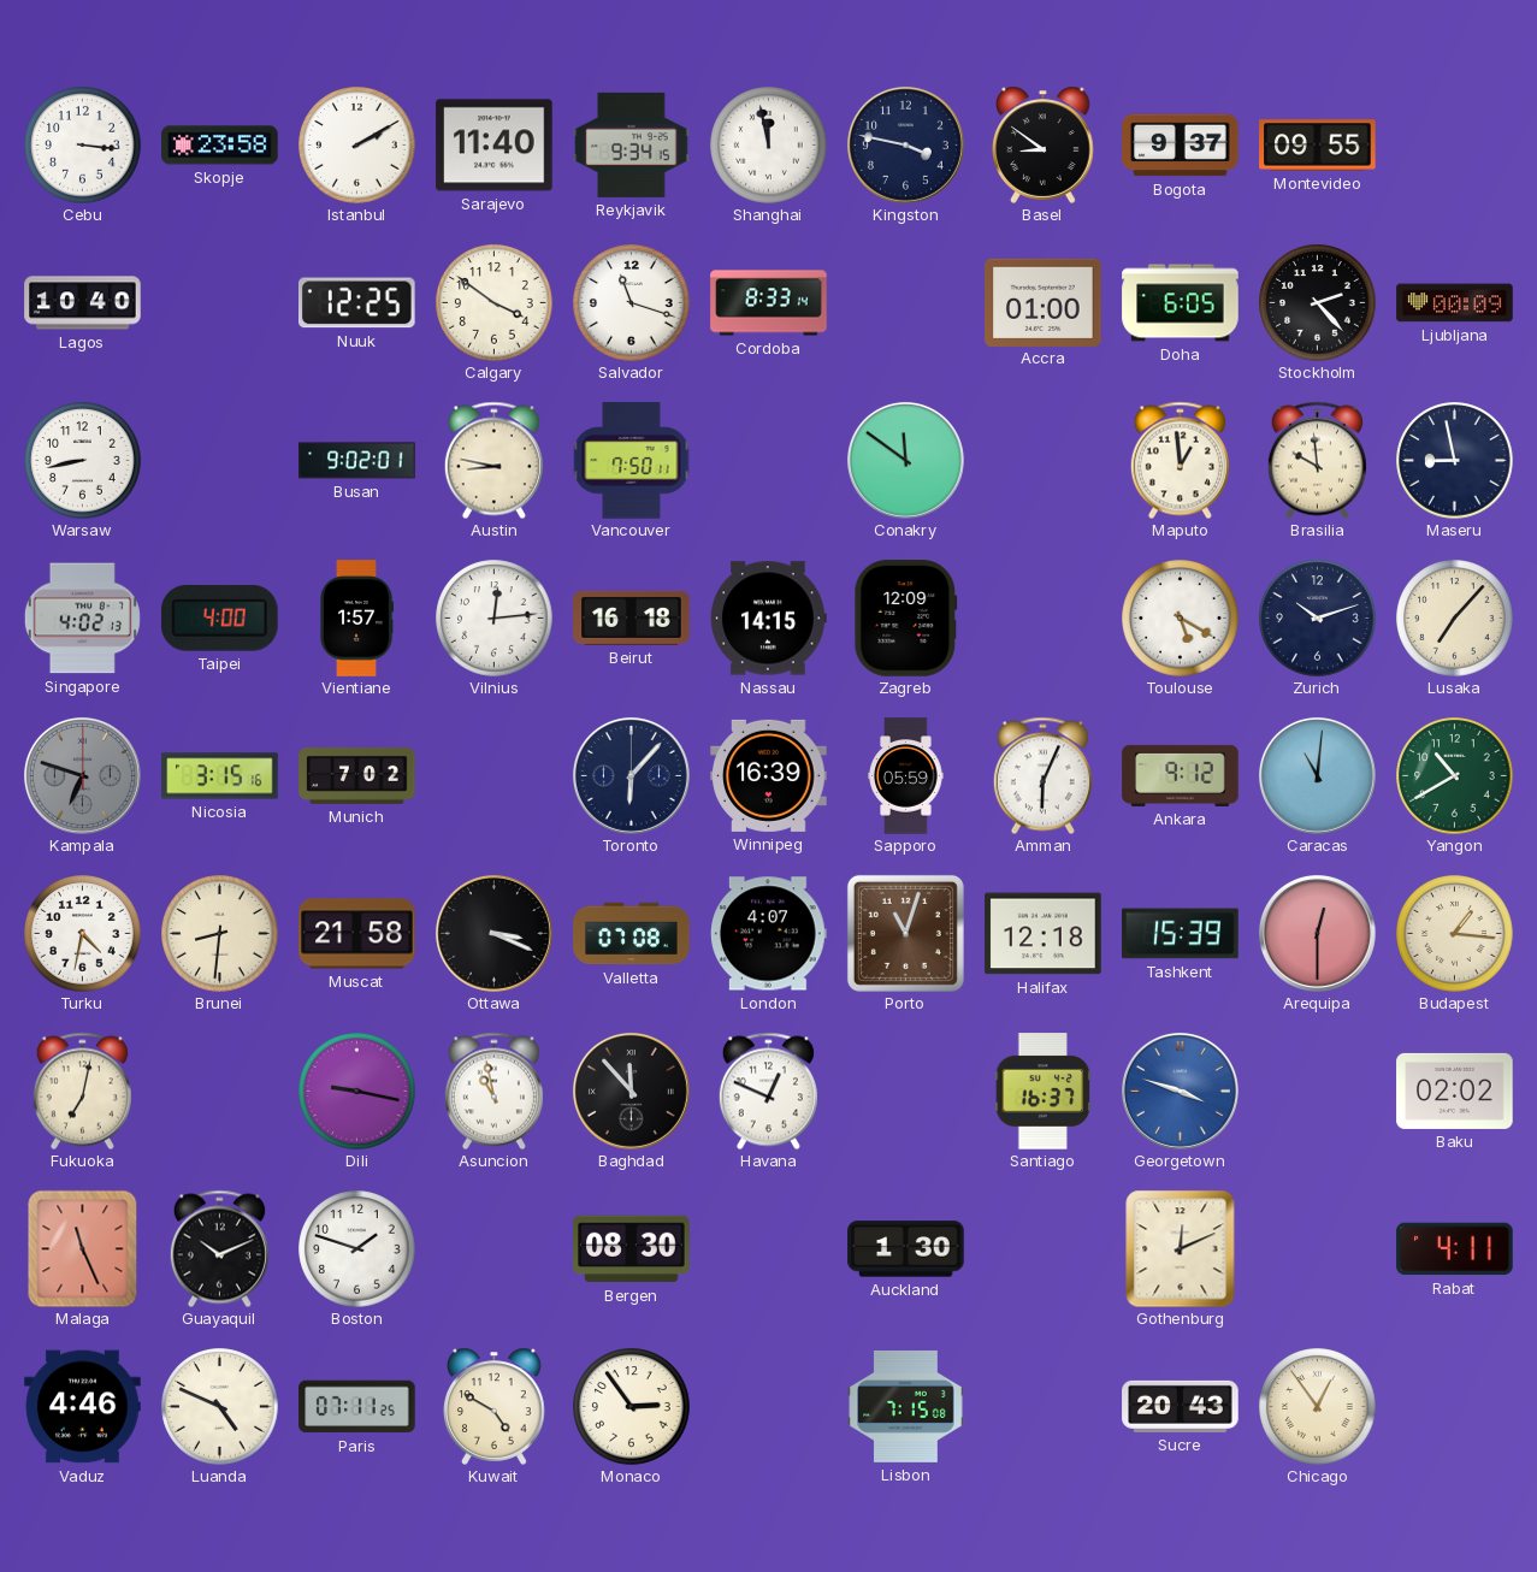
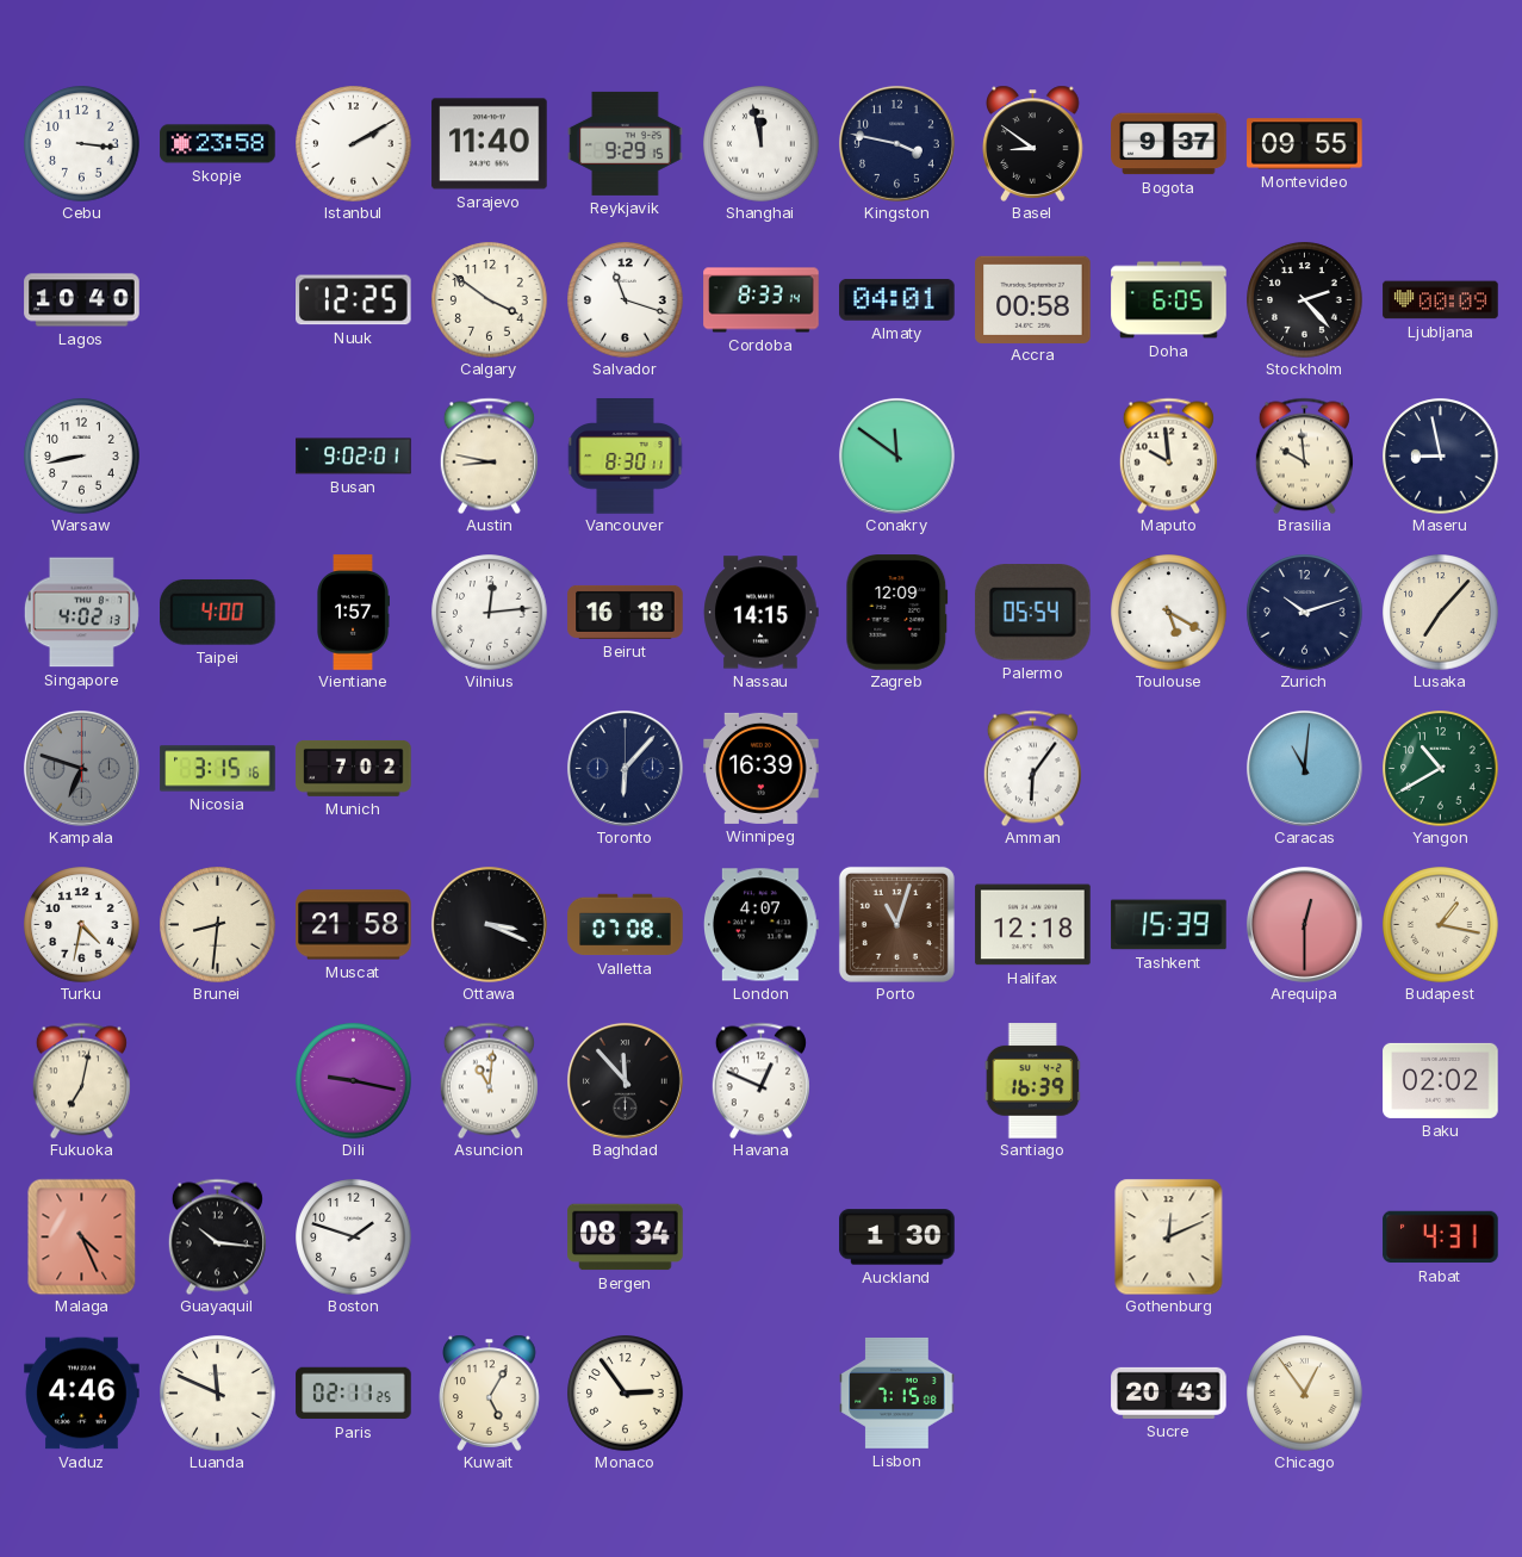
Reykjavik: 9:34 -> 9:29 (626, 143)
Almaty: none -> 04:01 (897, 300)
Accra: 01:00 -> 00:58 (1033, 299)
Vancouver: 7:50 -> 8:30 (626, 457)
Maputo: 12:59 -> 9:59 (1168, 455)
Palermo: none -> 05:54 (1032, 613)
Sapporo: 05:59 -> none (906, 776)
Amman: 6:04 -> 6:06 (1032, 768)
Ankara: 9:12 -> none (1181, 775)
Budapest: 1:16 -> 1:17 (1441, 925)
Asuncion: 10:58 -> 11:01 (489, 1080)
Santiago: 16:37 -> 16:39 (1033, 1081)
Georgetown: 3:48 -> none (1180, 1091)
Malaga: 11:26 -> 4:26 (82, 1236)
Guayaquil: 10:11 -> 10:16 (217, 1236)
Bergen: 08:30 -> 08:34 (626, 1237)
Rabat: 4:11 -> 4:31 (1441, 1237)
Luanda: 4:49 -> 11:49 (218, 1394)
Paris: 07:11 -> 02:11 (354, 1394)
Kuwait: 4:50 -> 5:05 (490, 1392)
